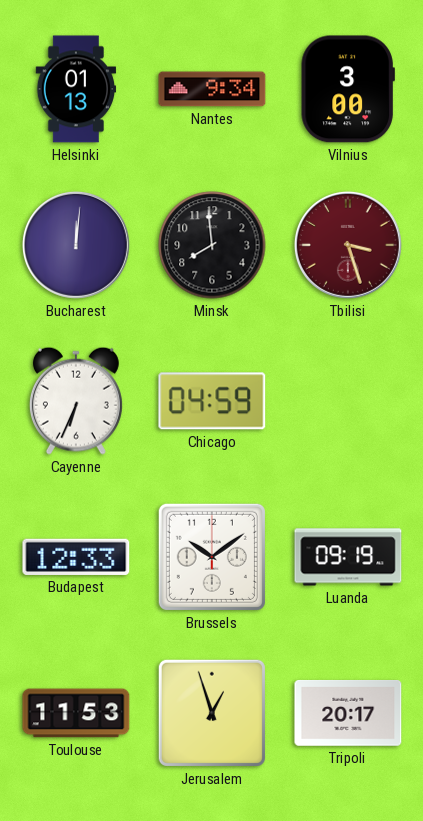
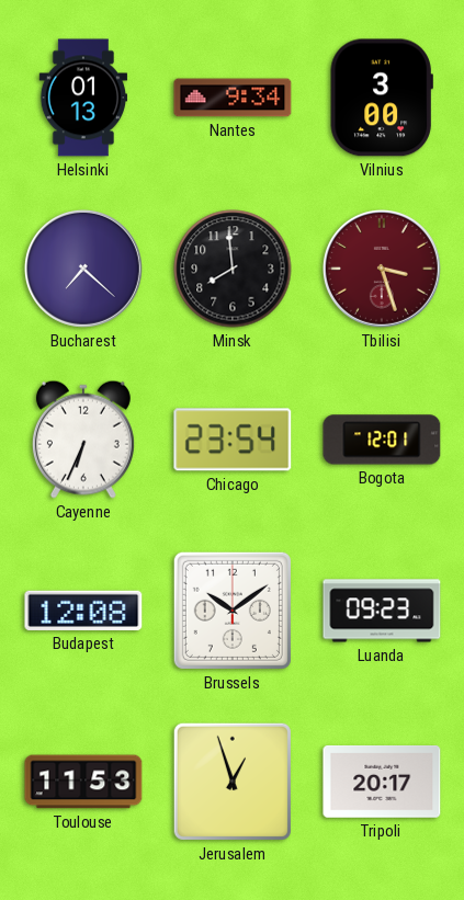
Bucharest: 12:01 -> 7:22 (83, 269)
Chicago: 04:59 -> 23:54 (233, 440)
Bogota: none -> 12:01 (382, 440)
Budapest: 12:33 -> 12:08 (83, 611)
Luanda: 09:19 -> 09:23 (382, 611)
